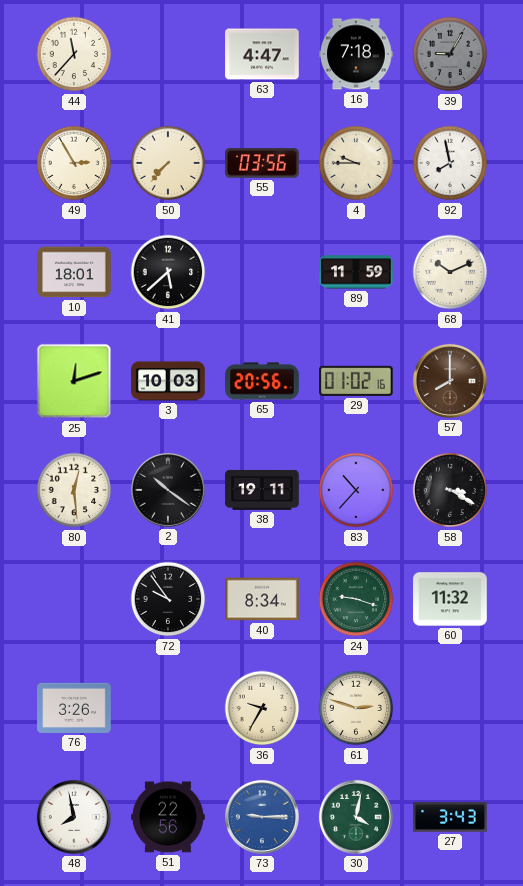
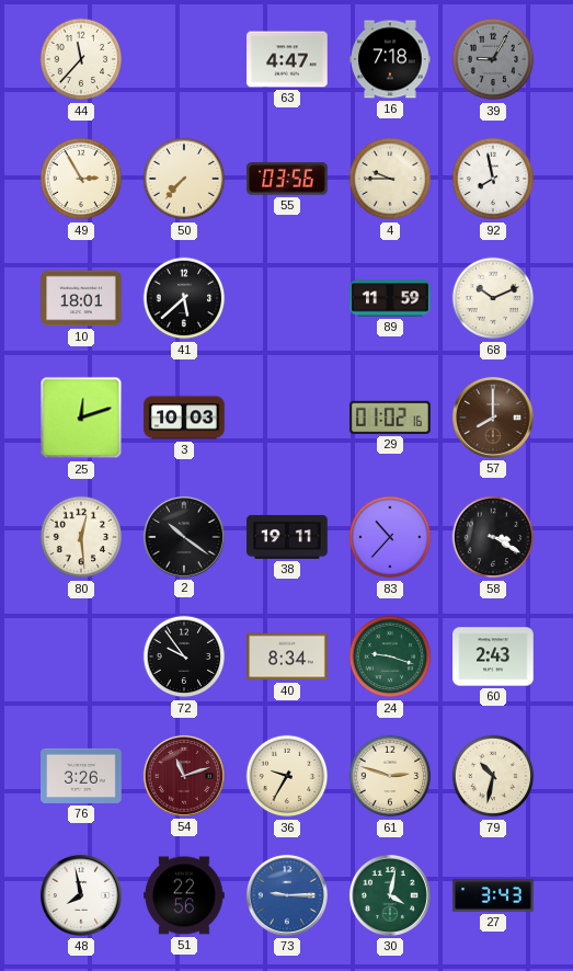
65: 20:56 -> none (262, 381)
60: 11:32 -> 2:43 (493, 656)
54: none -> 11:12 (184, 776)
79: none -> 10:32 (493, 776)
